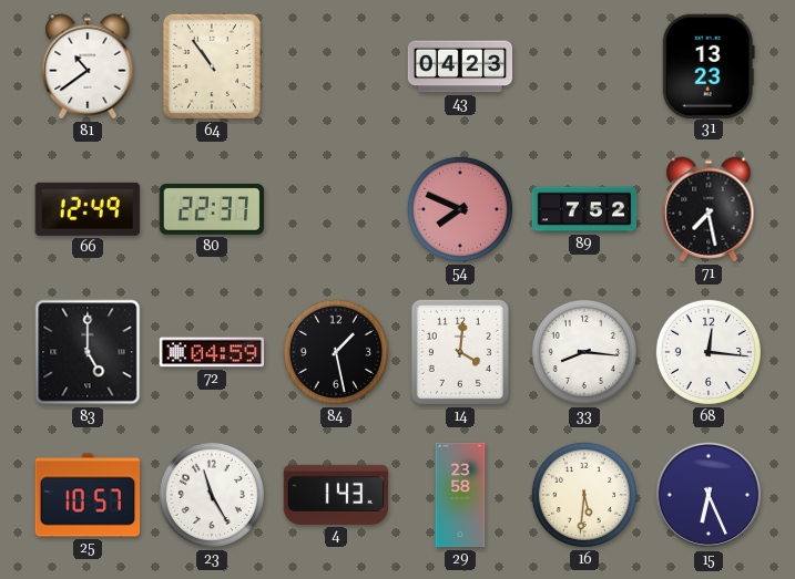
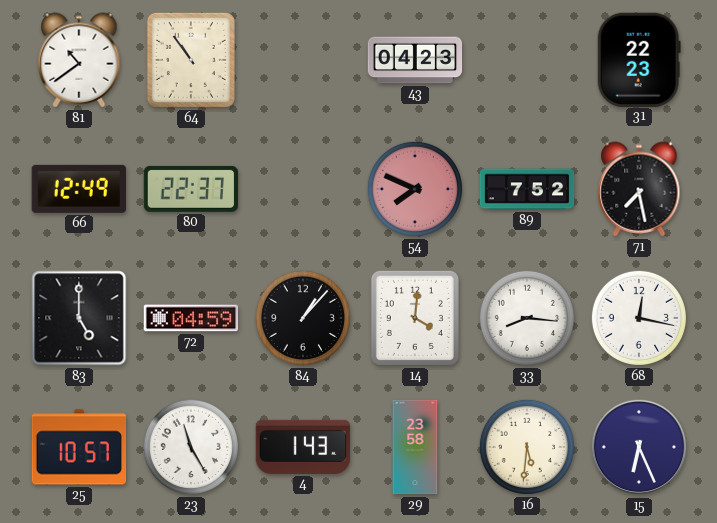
31: 13:23 -> 22:23 (639, 59)
84: 1:28 -> 1:07 (303, 318)
68: 12:16 -> 12:17 (639, 318)
